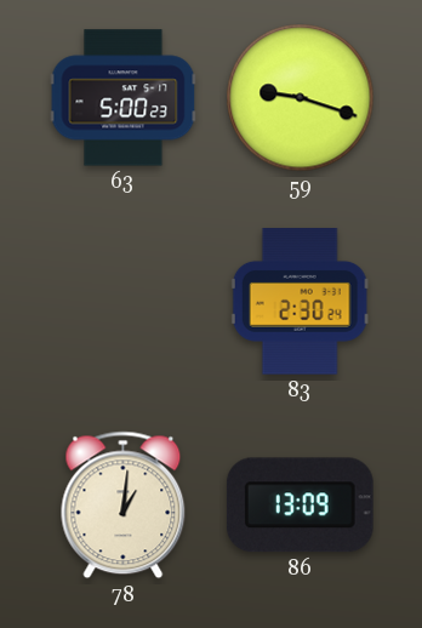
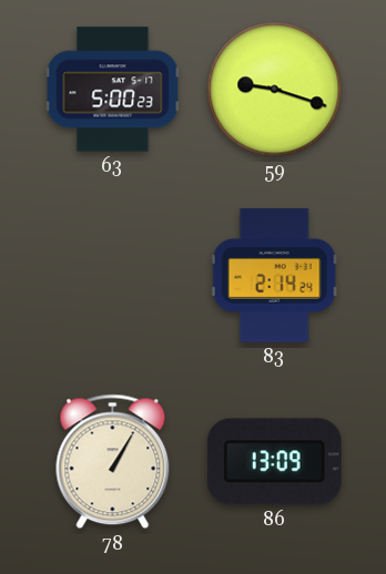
83: 2:30 -> 2:14 (274, 276)
78: 1:01 -> 1:05 (113, 462)
